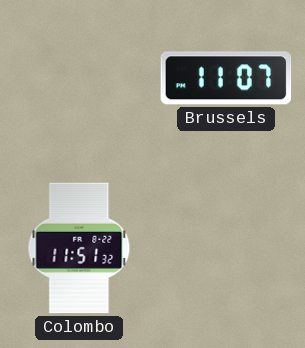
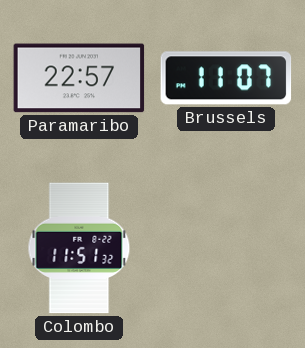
Paramaribo: none -> 22:57 (79, 78)
